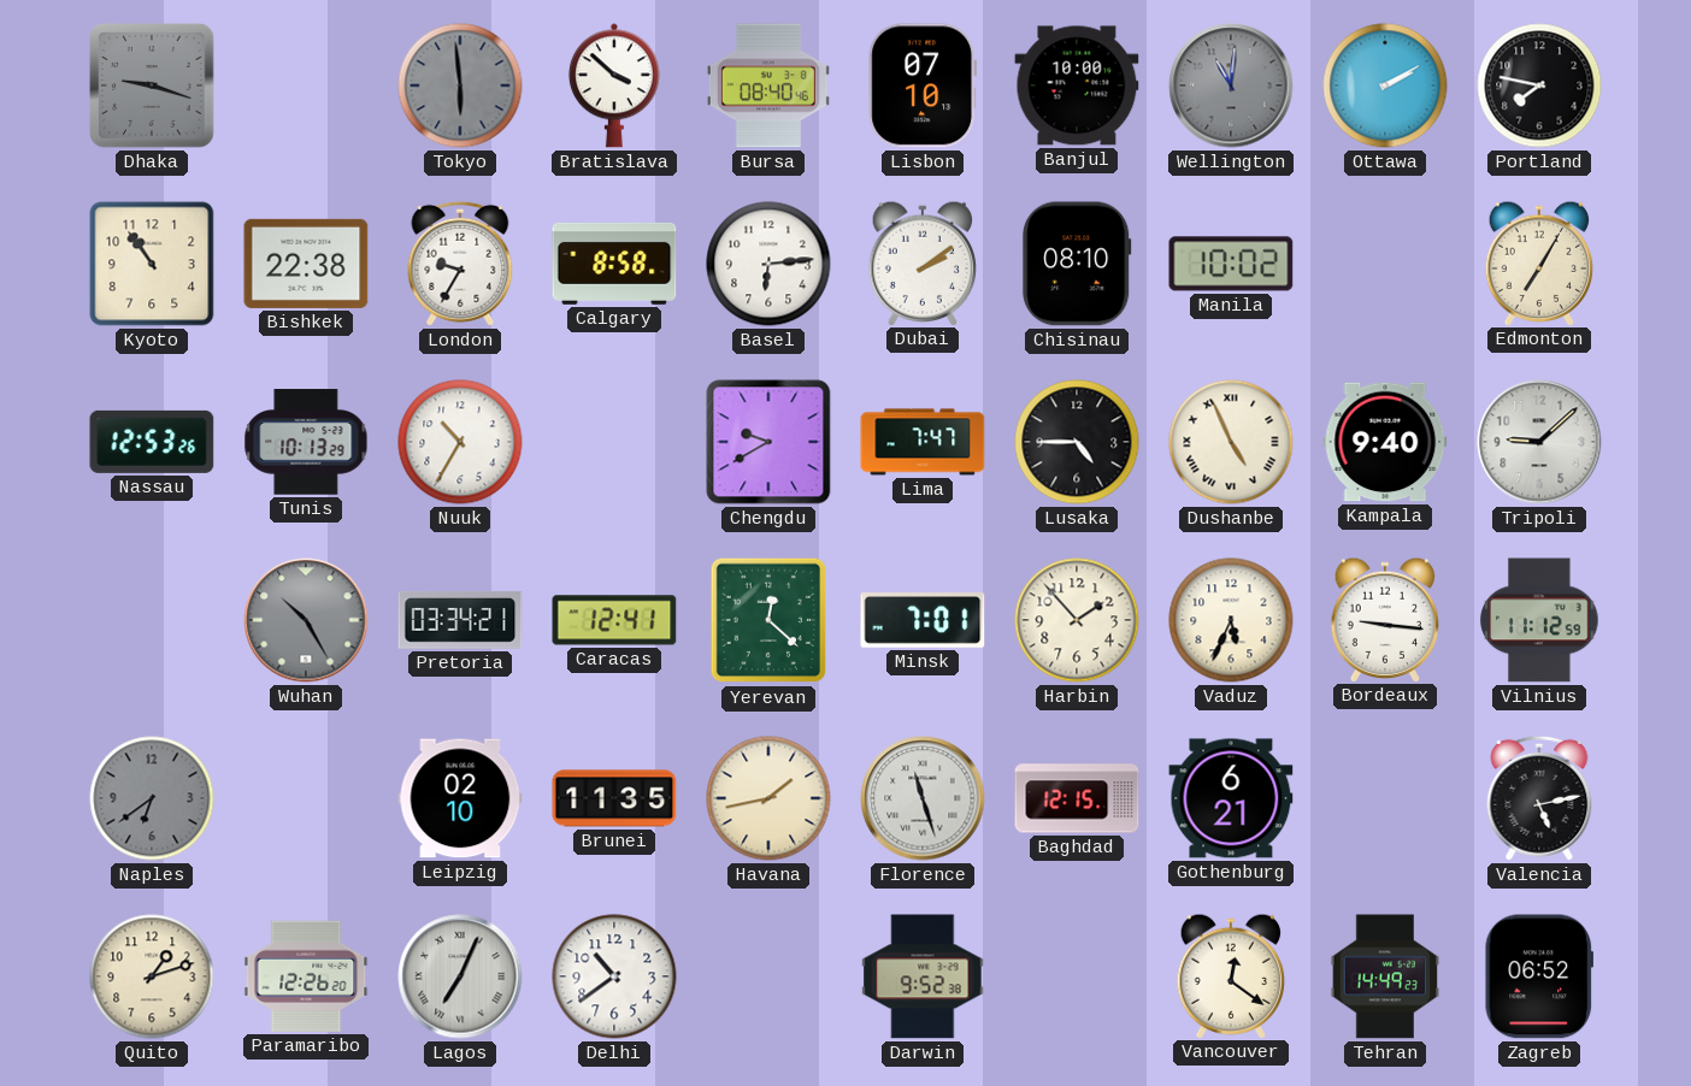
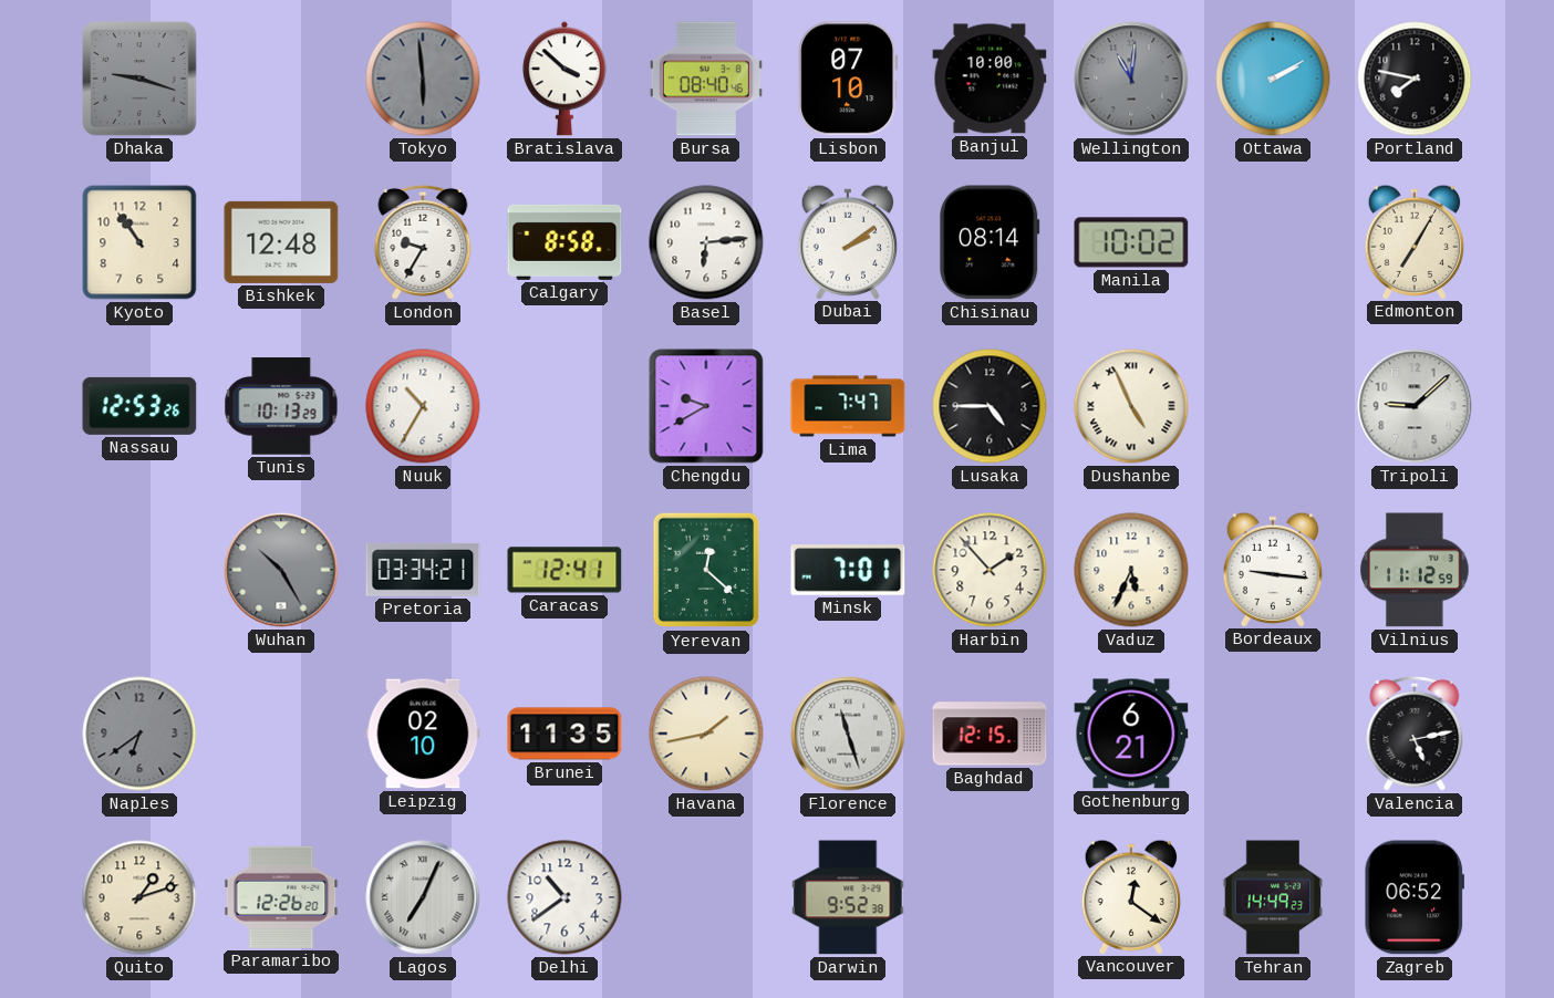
Bishkek: 22:38 -> 12:48 (281, 242)
Chisinau: 08:10 -> 08:14 (990, 242)
Kampala: 9:40 -> none (1385, 442)
